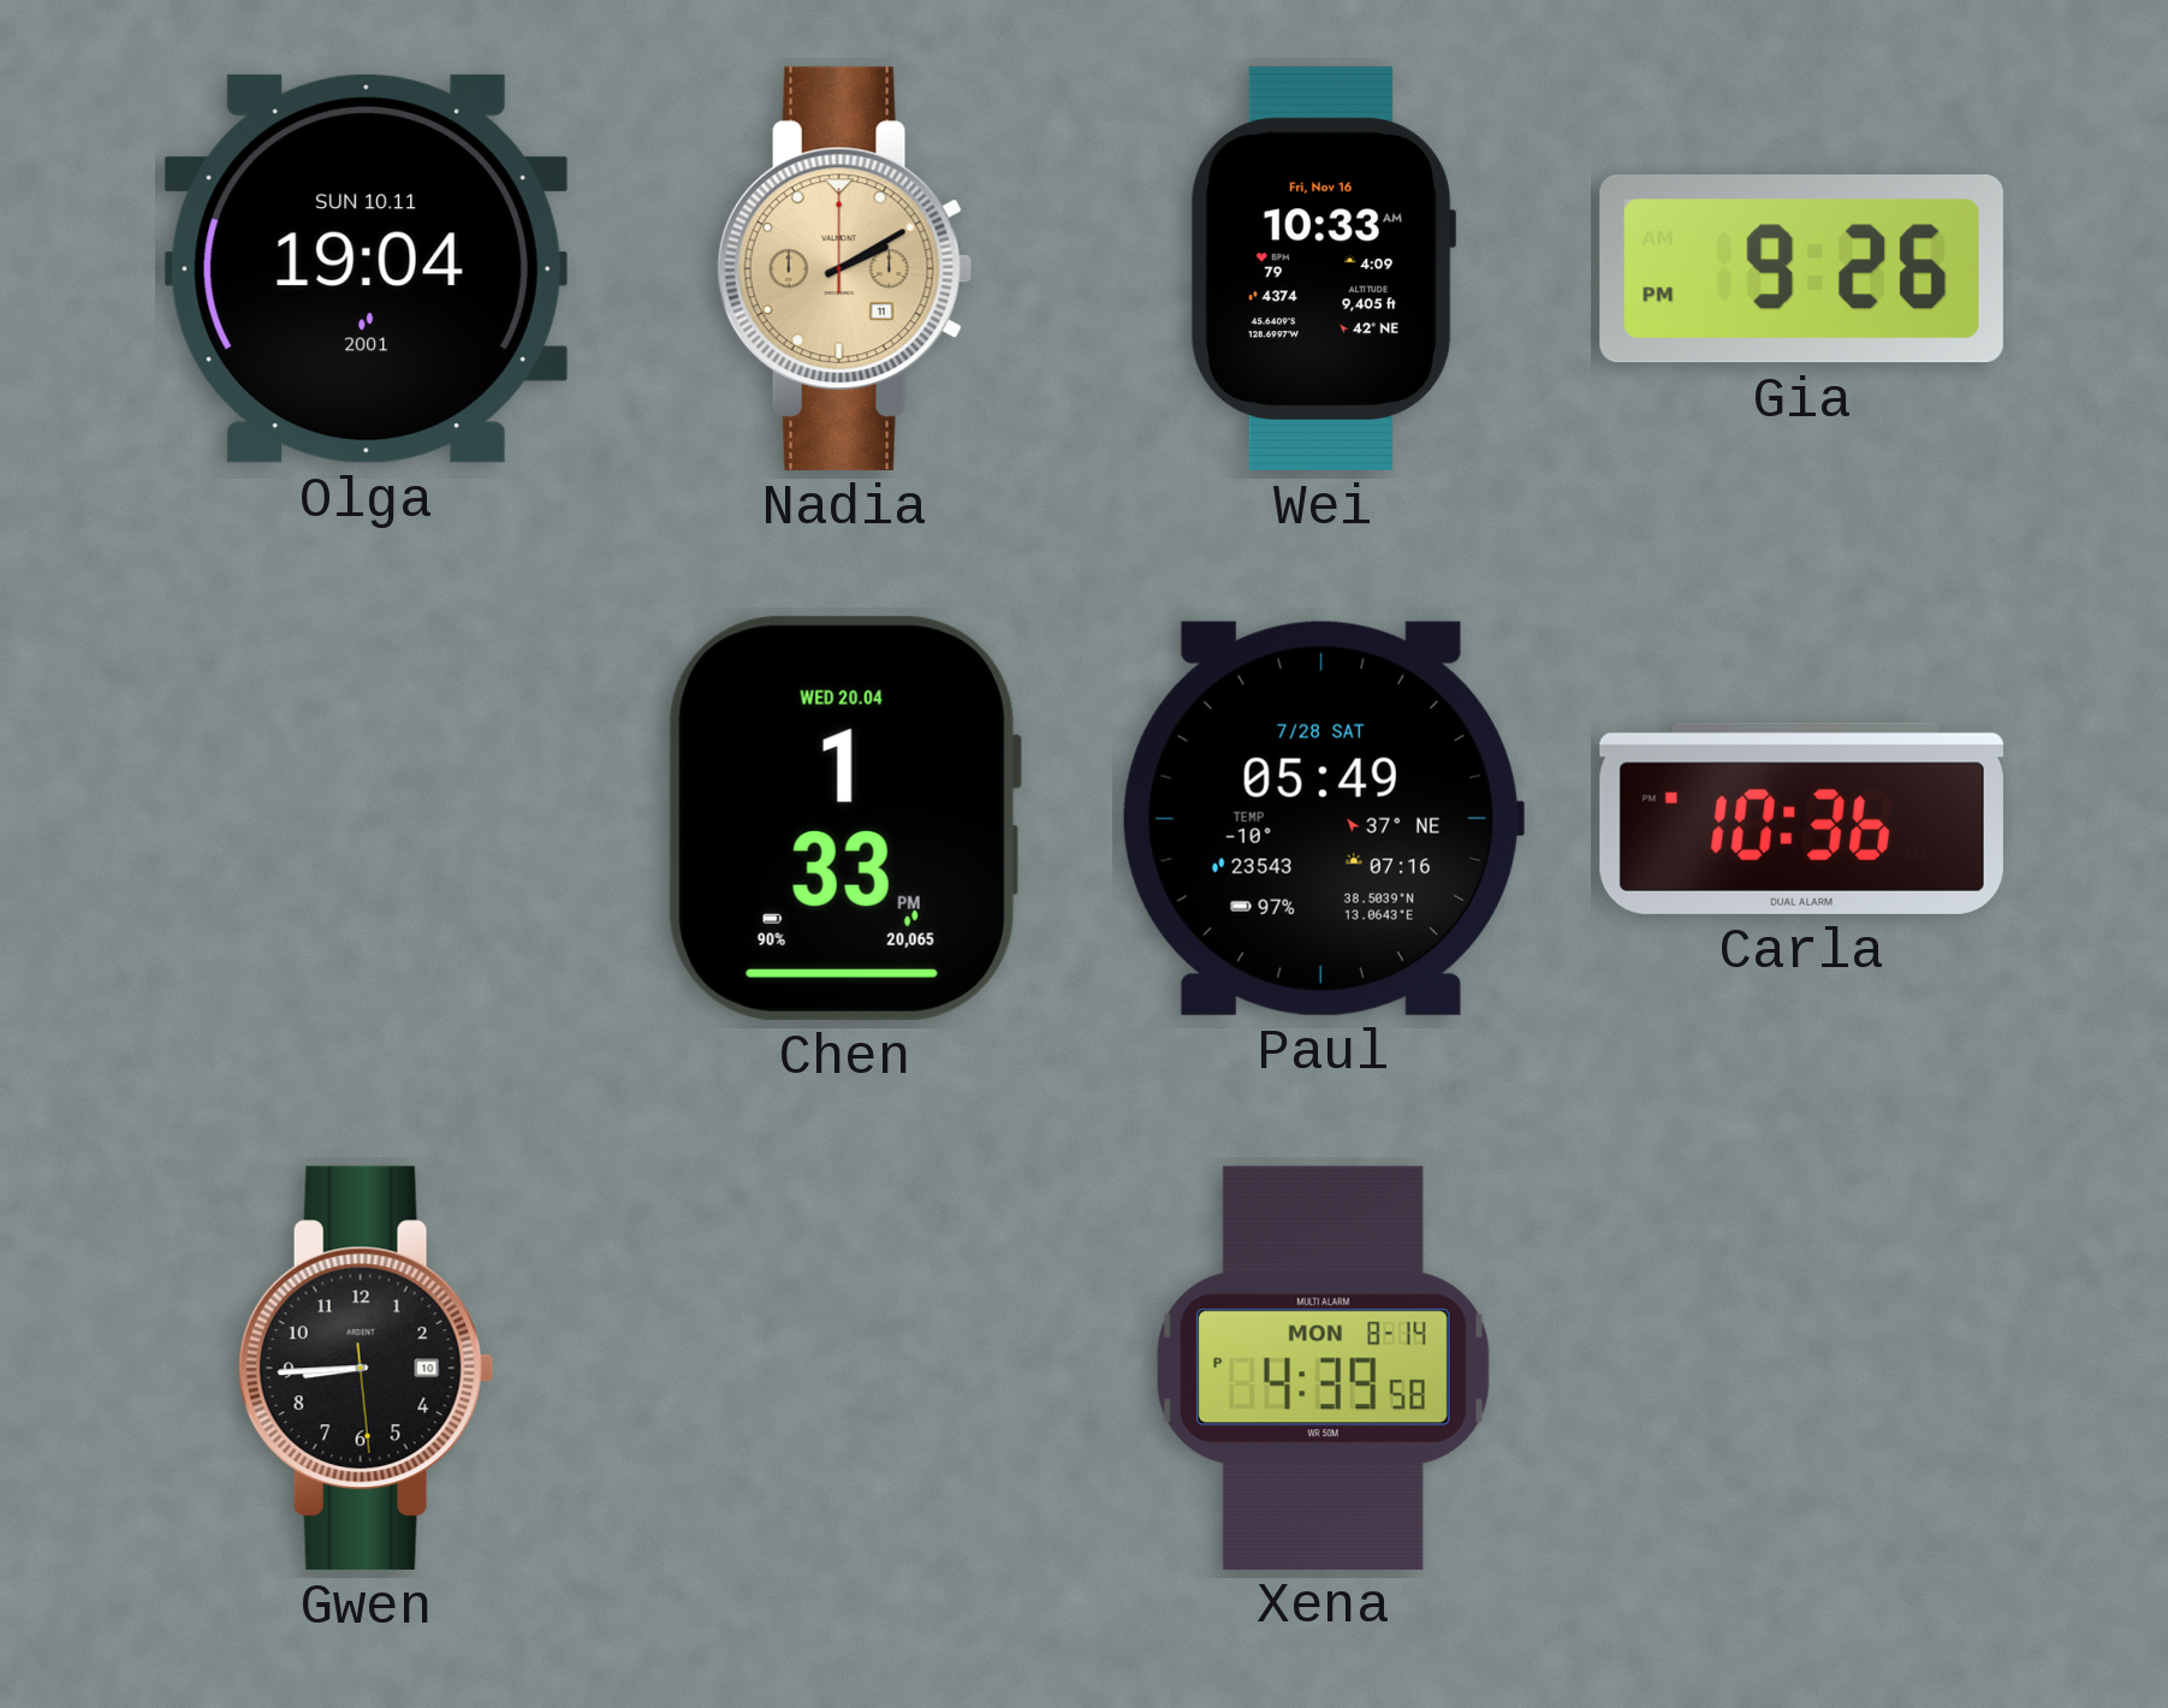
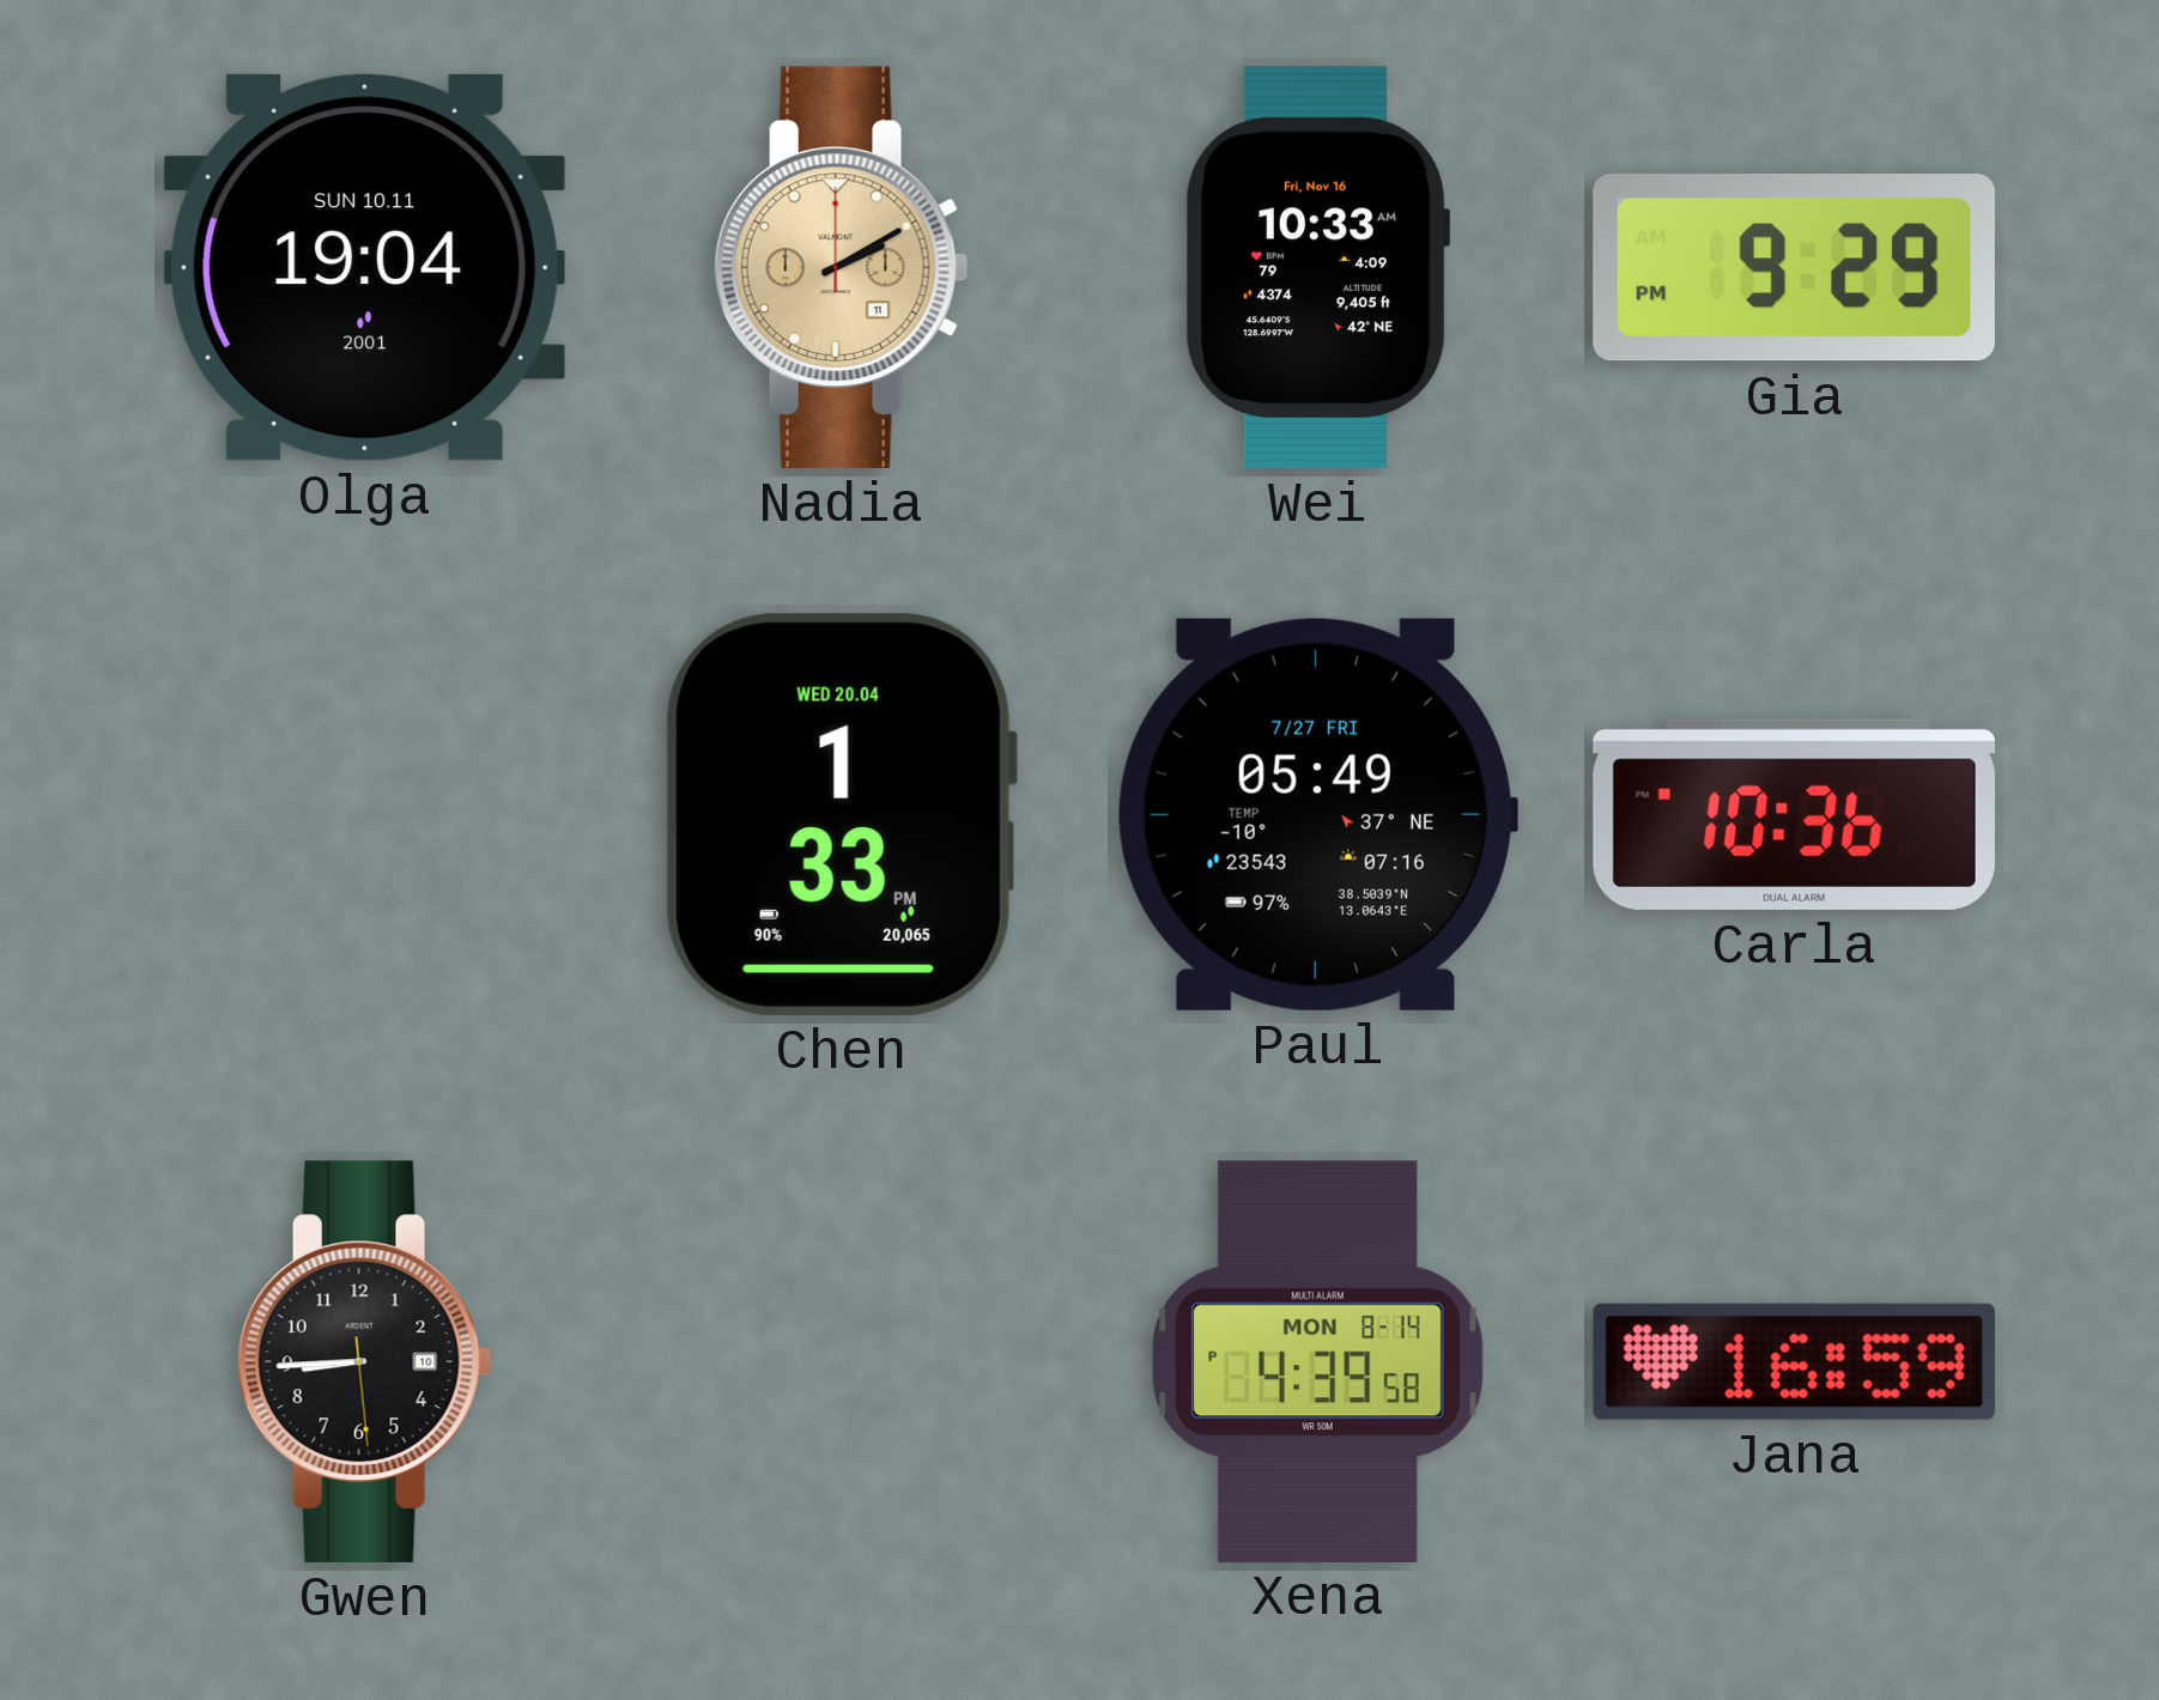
Gia: 9:26 -> 9:29 (1794, 268)
Paul date: 7/28 SAT -> 7/27 FRI (1317, 814)
Jana: none -> 16:59 (1794, 1361)
